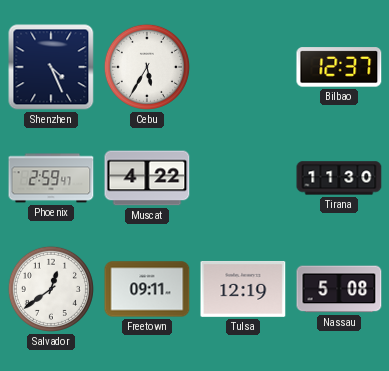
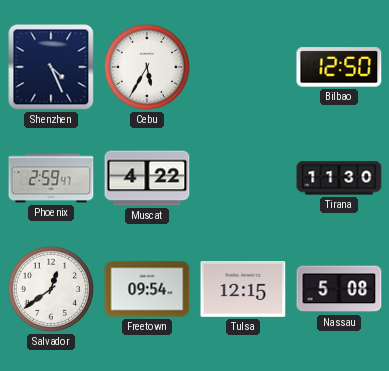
Bilbao: 12:37 -> 12:50 (339, 67)
Freetown: 09:11 -> 09:54 (147, 289)
Tulsa: 12:19 -> 12:15 (243, 289)
